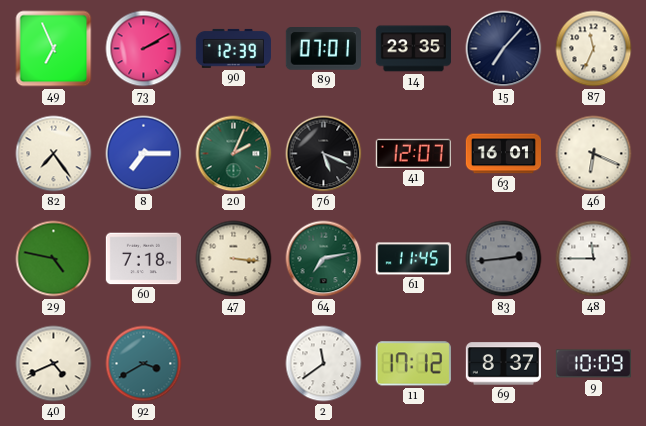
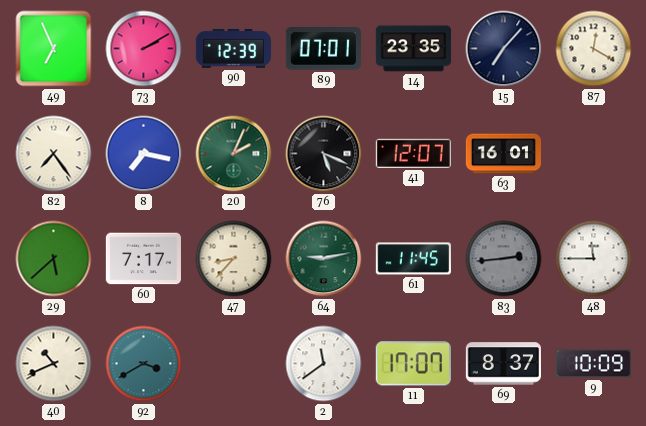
87: 11:34 -> 12:20 (594, 49)
8: 7:15 -> 7:17 (144, 154)
46: 6:19 -> none (594, 154)
29: 4:47 -> 5:38 (54, 259)
60: 7:18 -> 7:17 (143, 259)
47: 3:16 -> 8:37 (234, 259)
64: 7:13 -> 9:13 (324, 259)
40: 4:41 -> 10:41 (54, 364)
11: 17:12 -> 17:07 (413, 364)
